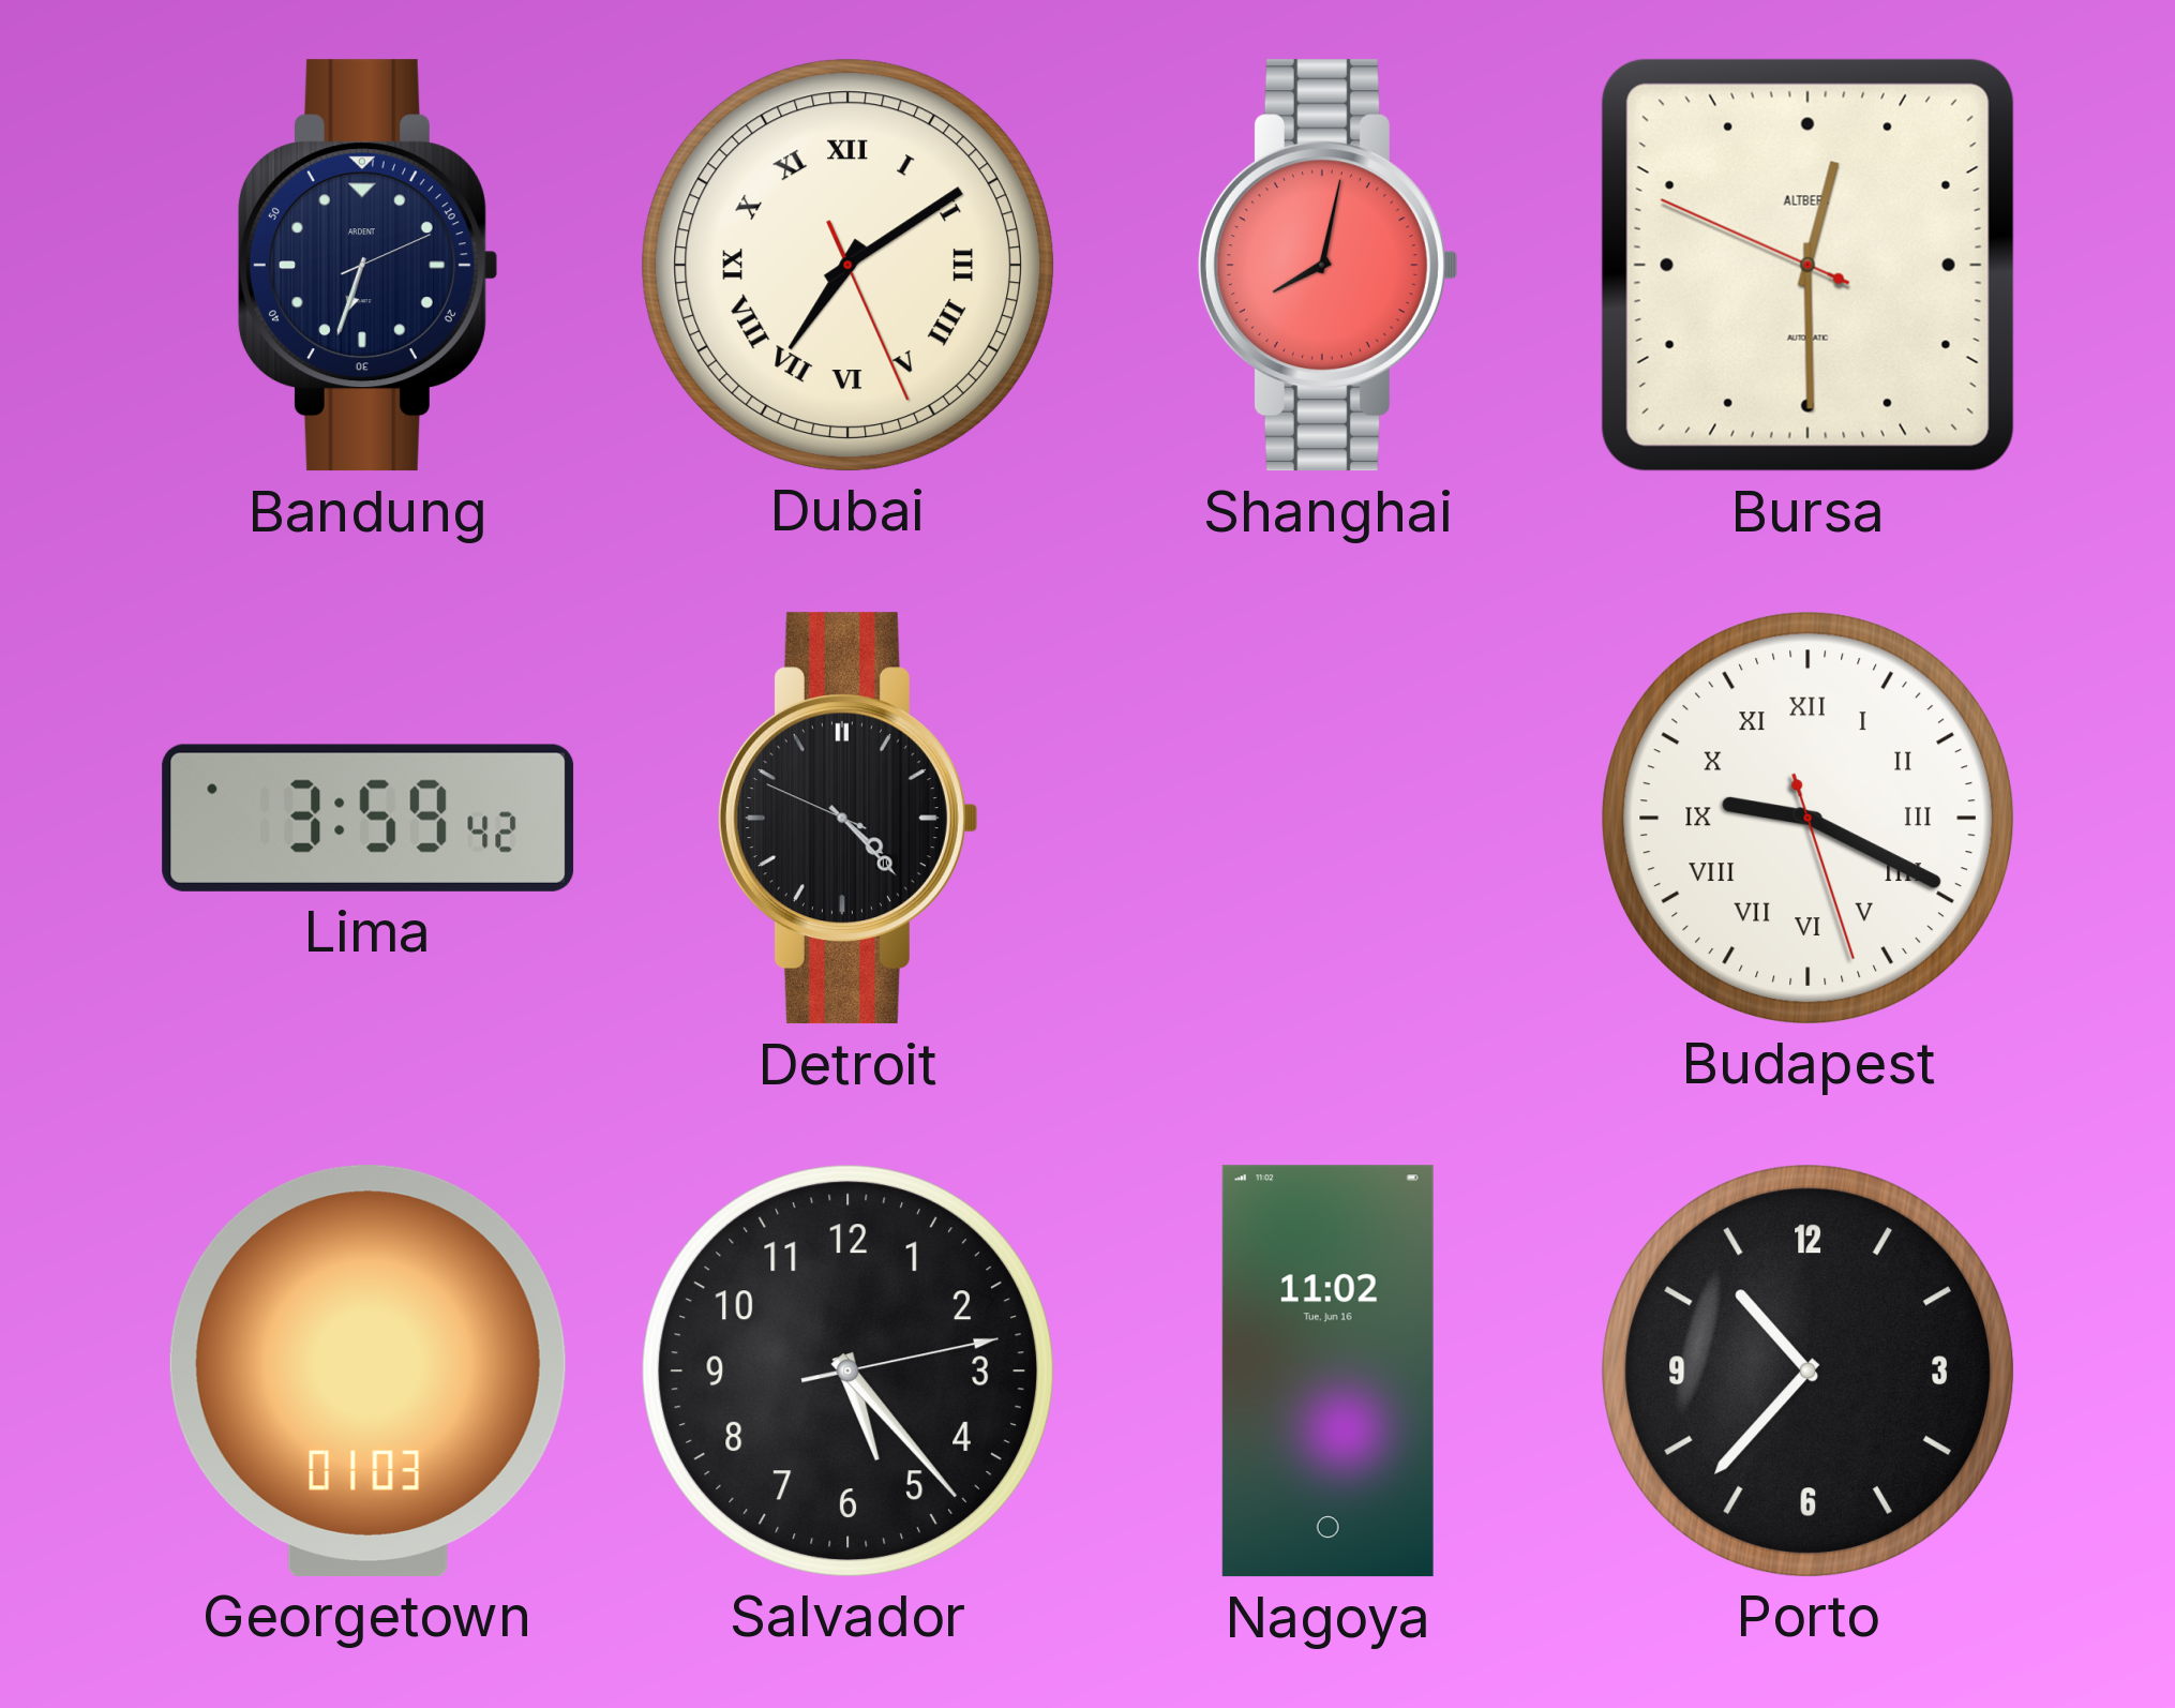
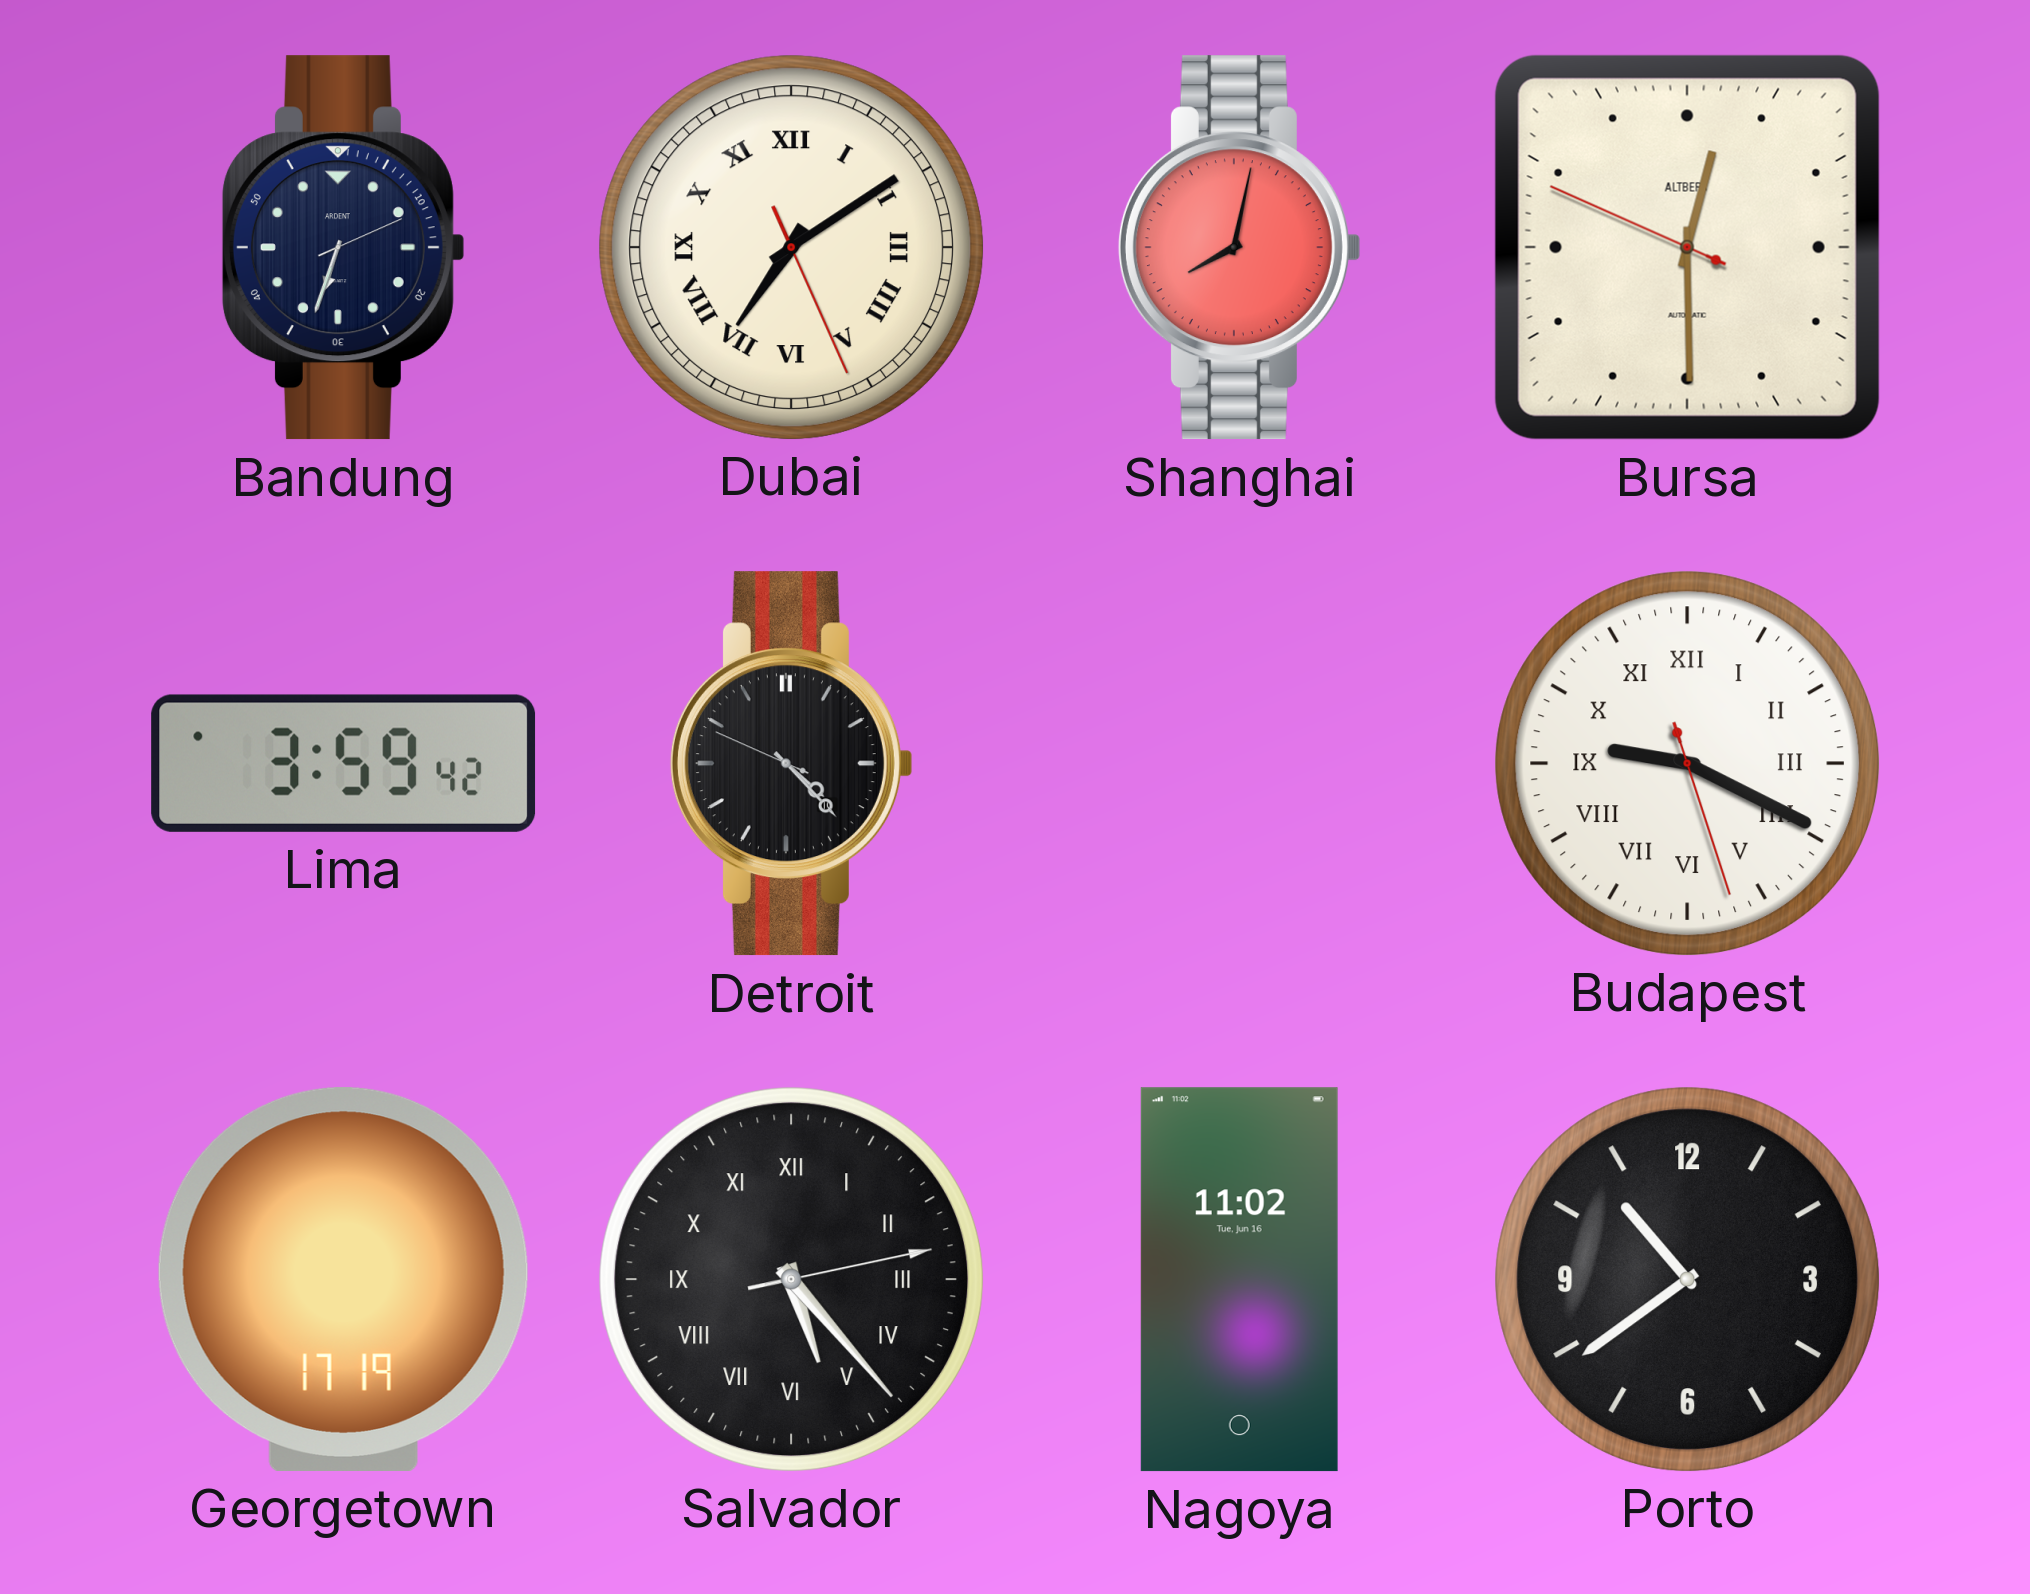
Georgetown: 01:03 -> 17:19 (343, 1279)
Salvador numerals: Arabic -> Roman (791, 1279)
Porto: 10:37 -> 10:39 (1687, 1279)
